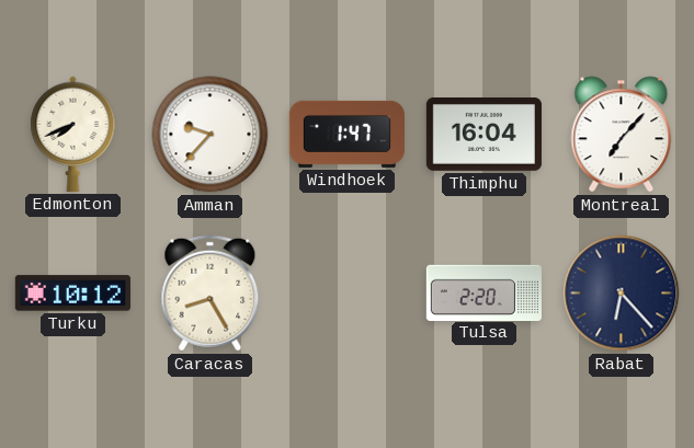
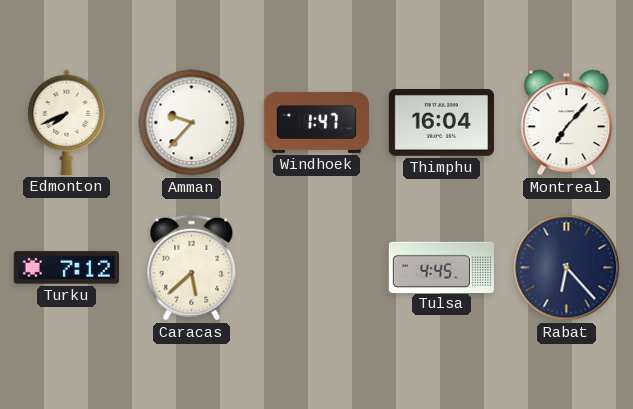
Turku: 10:12 -> 7:12 (66, 268)
Caracas: 8:25 -> 5:38 (192, 268)
Tulsa: 2:20 -> 4:45 (441, 267)
